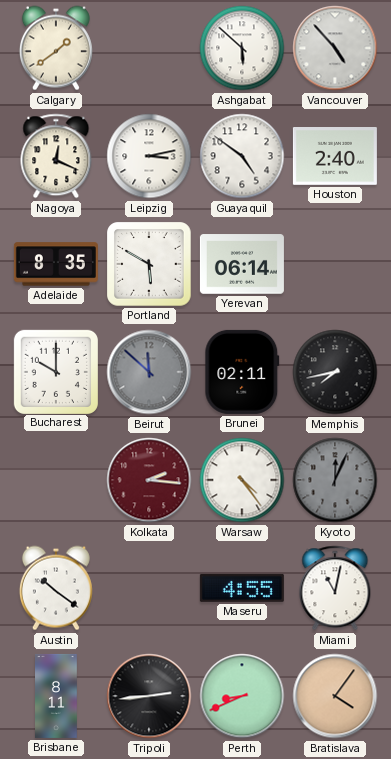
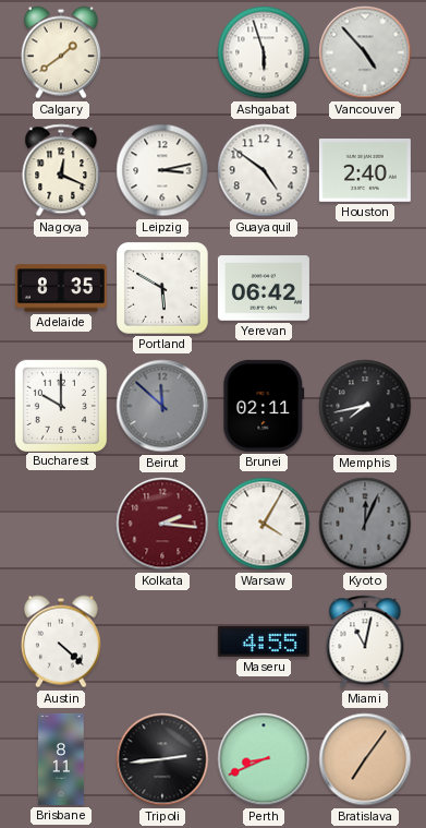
Ashgabat: 5:52 -> 5:57 (264, 52)
Yerevan: 06:14 -> 06:42 (264, 288)
Warsaw: 4:24 -> 4:05 (264, 524)
Austin: 10:21 -> 4:22 (61, 641)
Bratislava: 4:06 -> 7:06 (365, 759)
